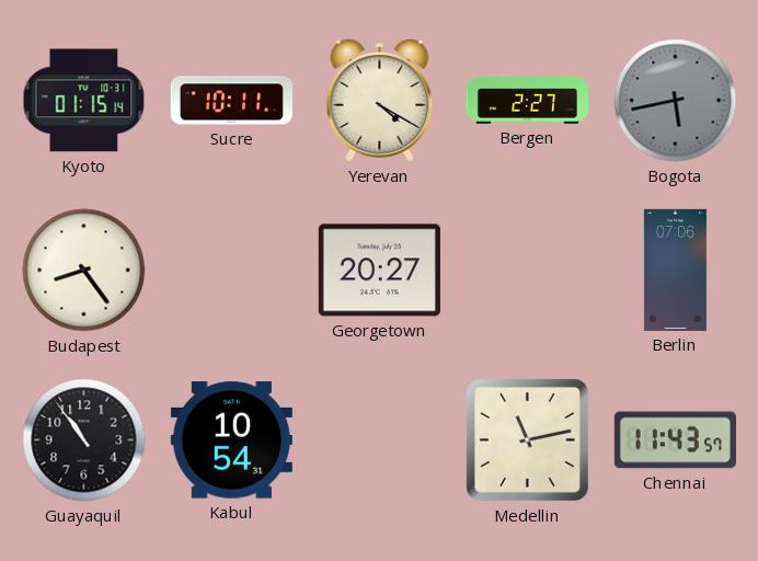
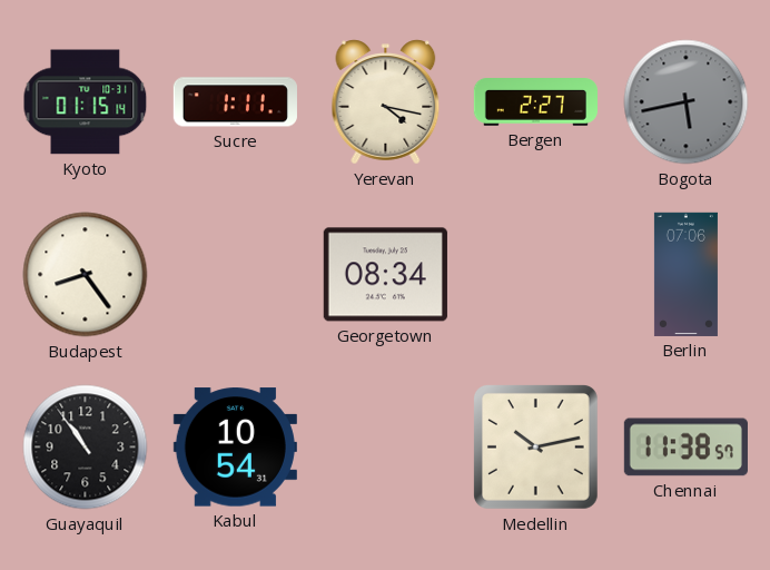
Sucre: 10:11 -> 1:11 (235, 102)
Yerevan: 4:20 -> 4:17 (386, 102)
Georgetown: 20:27 -> 08:34 (385, 275)
Medellin: 11:13 -> 10:13 (535, 446)
Chennai: 11:43 -> 11:38 (685, 448)
